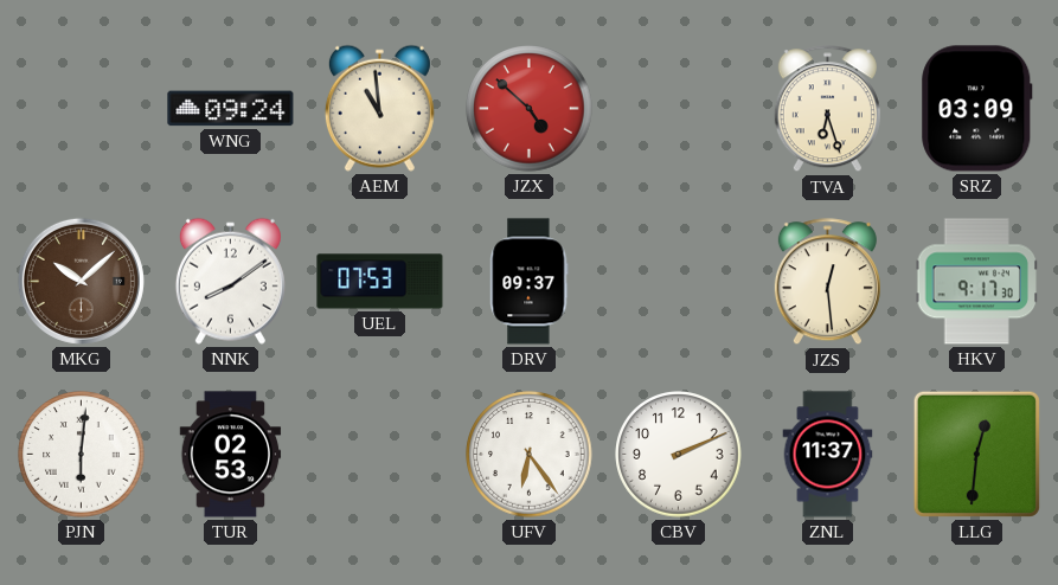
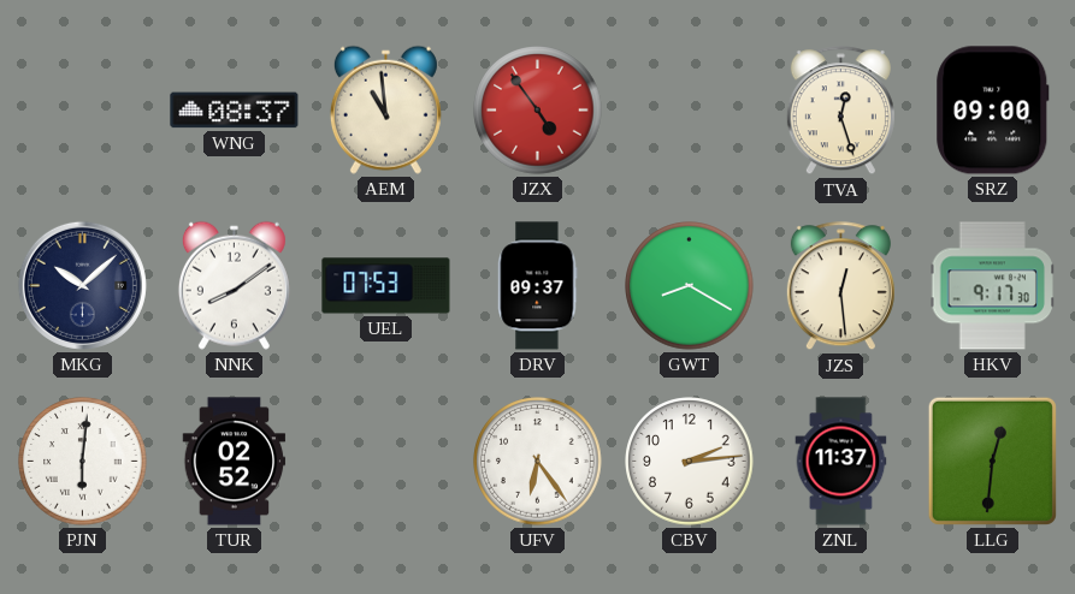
WNG: 09:24 -> 08:37 (235, 111)
JZX: 4:52 -> 4:54 (538, 111)
TVA: 6:27 -> 12:27 (840, 111)
SRZ: 03:09 -> 09:00 (993, 111)
MKG dial: brown -> navy (82, 285)
GWT: none -> 8:20 (690, 286)
TUR: 02:53 -> 02:52 (235, 462)
CBV: 2:11 -> 2:14 (690, 462)
